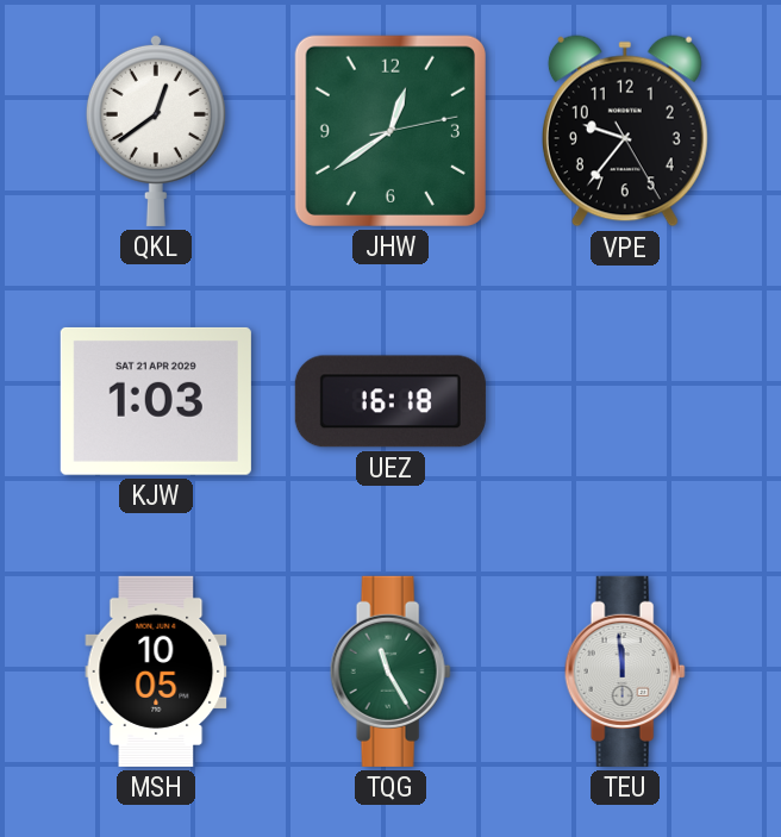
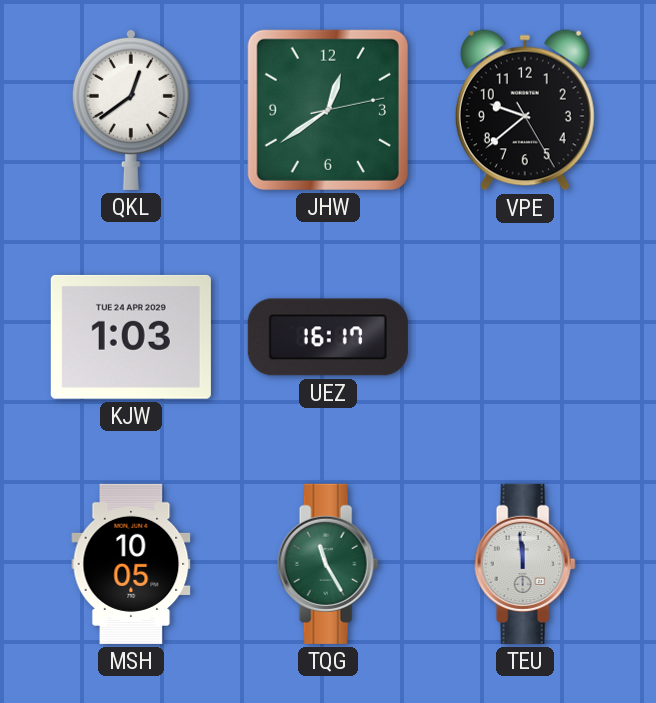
VPE: 9:36 -> 9:38 (525, 110)
KJW date: SAT 21 APR 2029 -> TUE 24 APR 2029 (131, 337)
UEZ: 16:18 -> 16:17 (328, 337)
